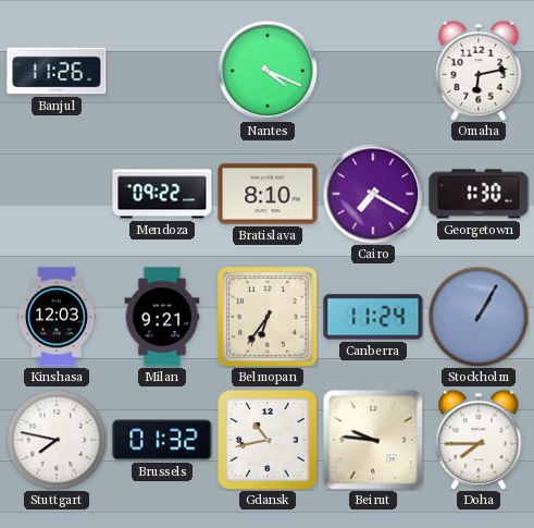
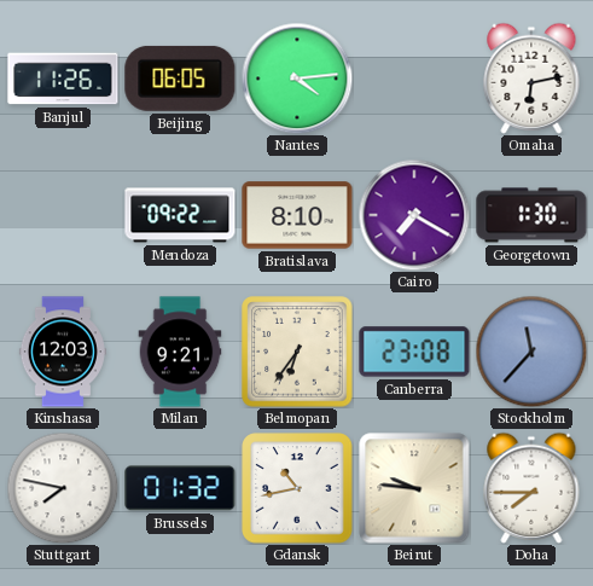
Beijing: none -> 06:05 (180, 79)
Nantes: 4:19 -> 4:14 (297, 79)
Canberra: 11:24 -> 23:08 (414, 352)
Stockholm: 1:05 -> 11:37 (531, 352)
